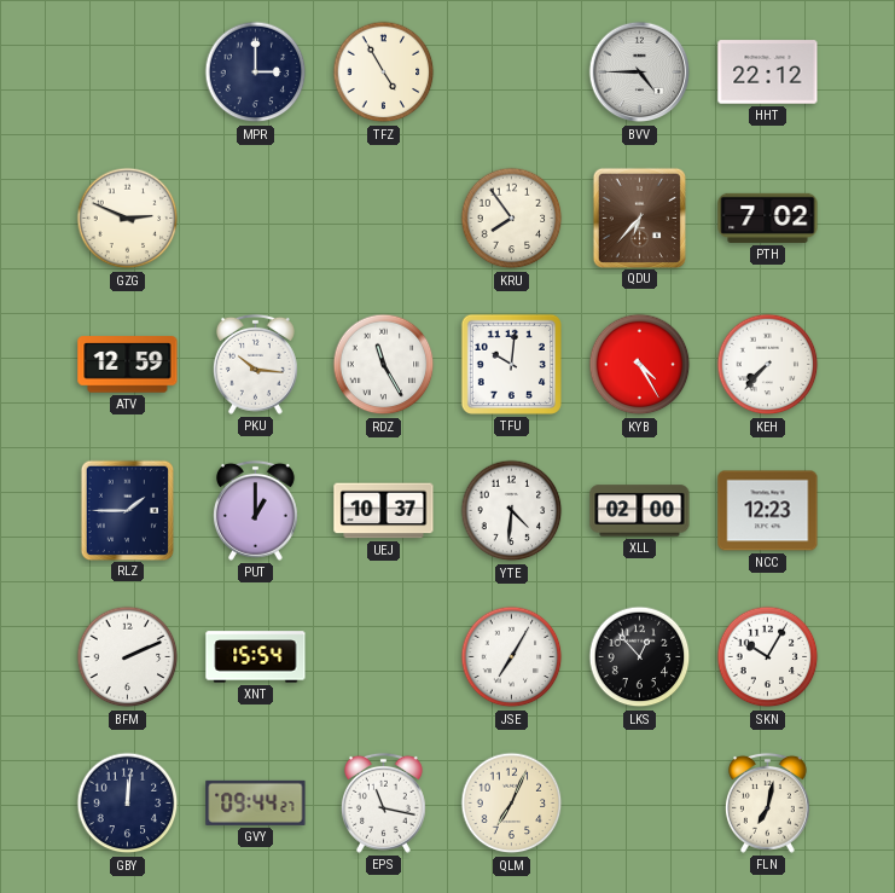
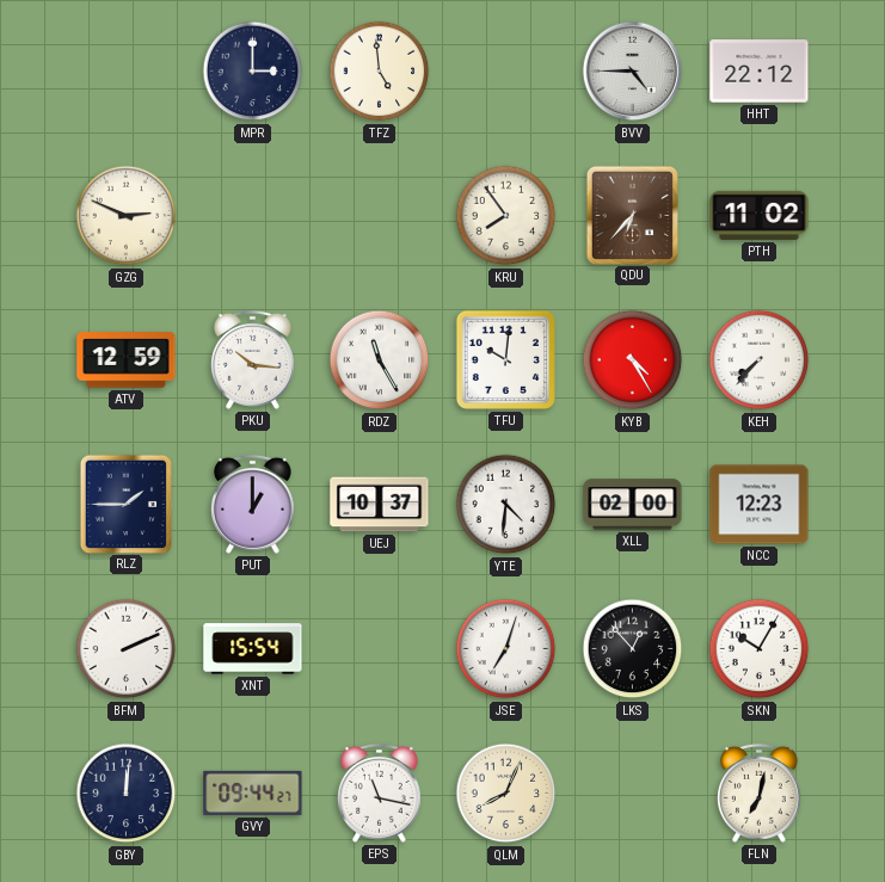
TFZ: 4:55 -> 4:59 (380, 72)
PTH: 7:02 -> 11:02 (760, 215)
JSE: 7:05 -> 7:03 (506, 649)
QLM: 7:04 -> 8:04 (506, 794)
